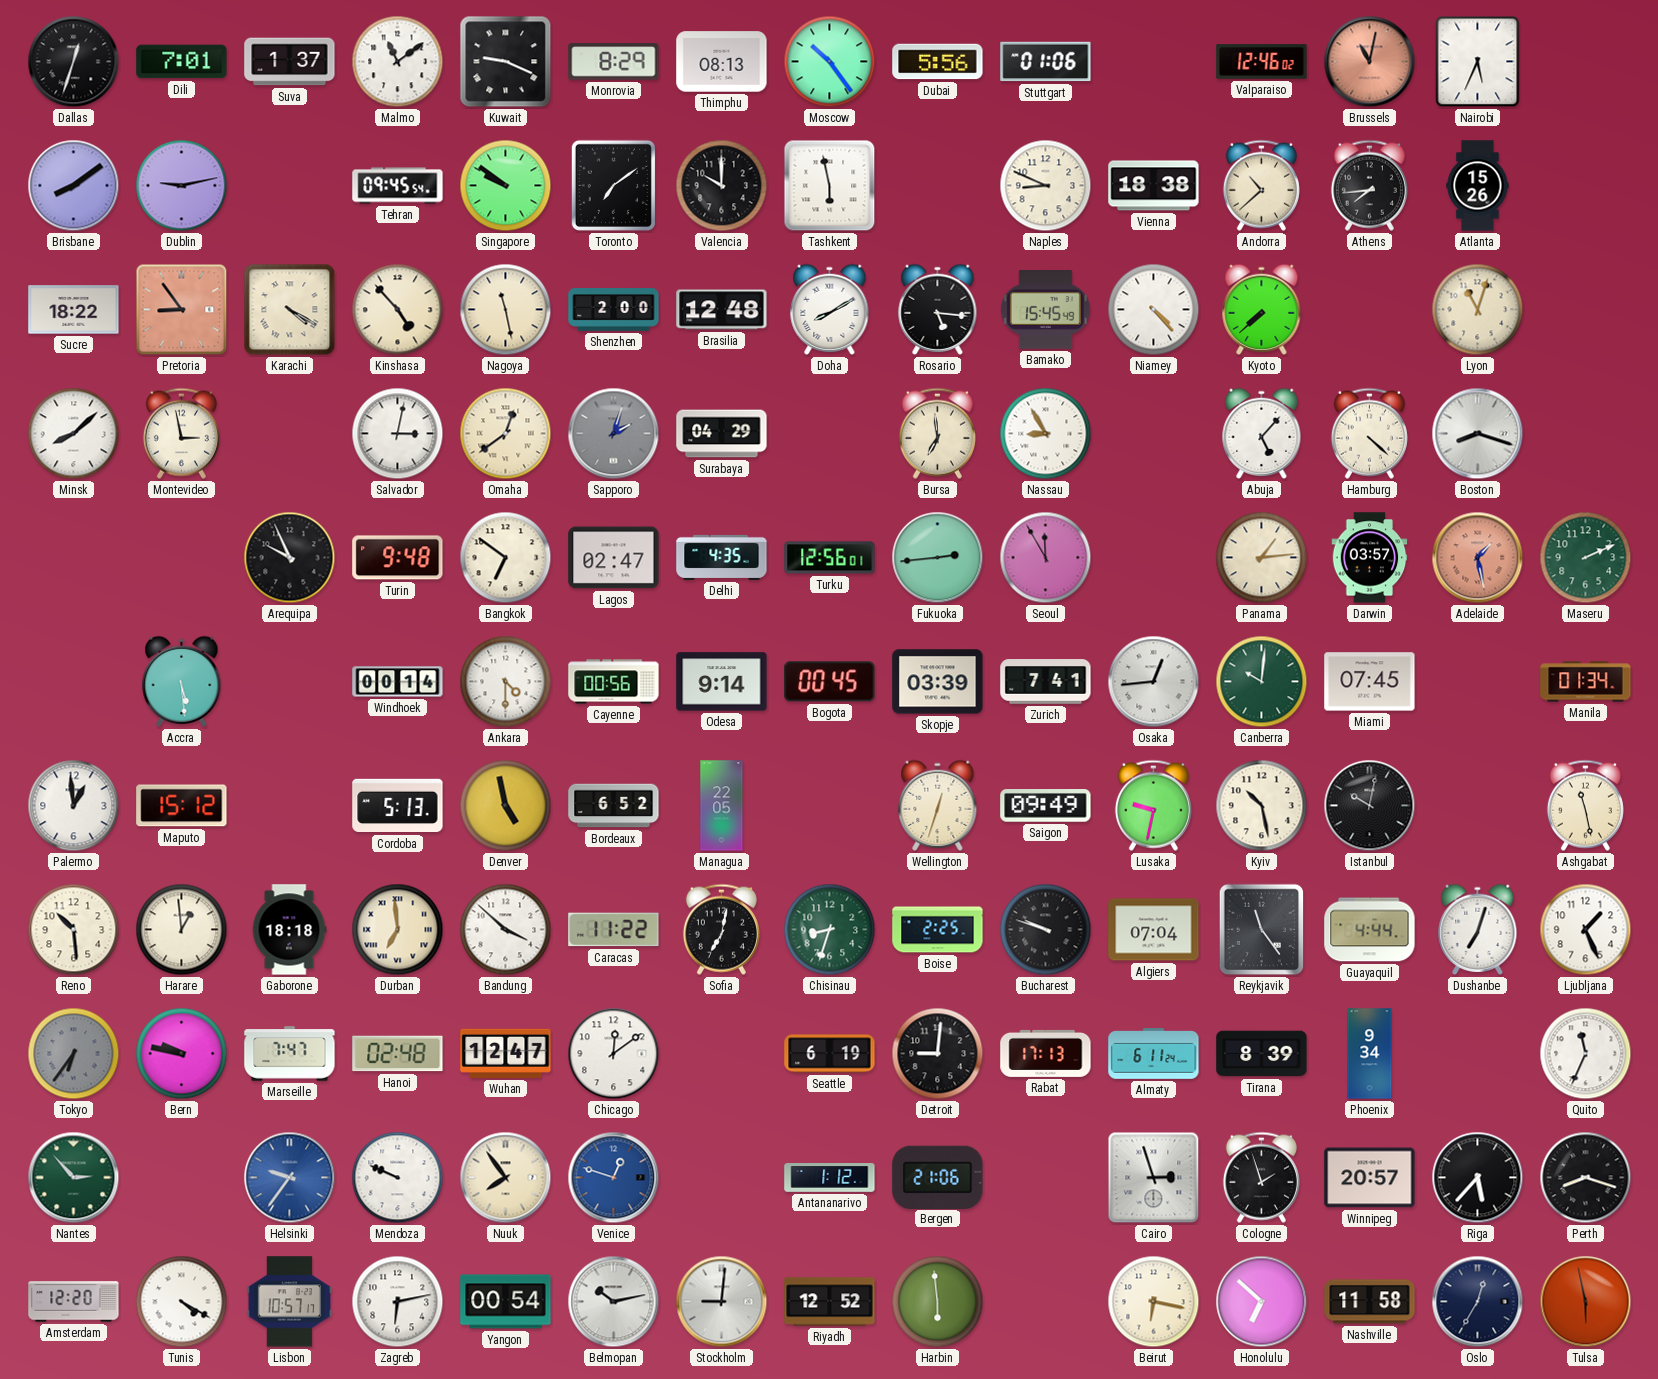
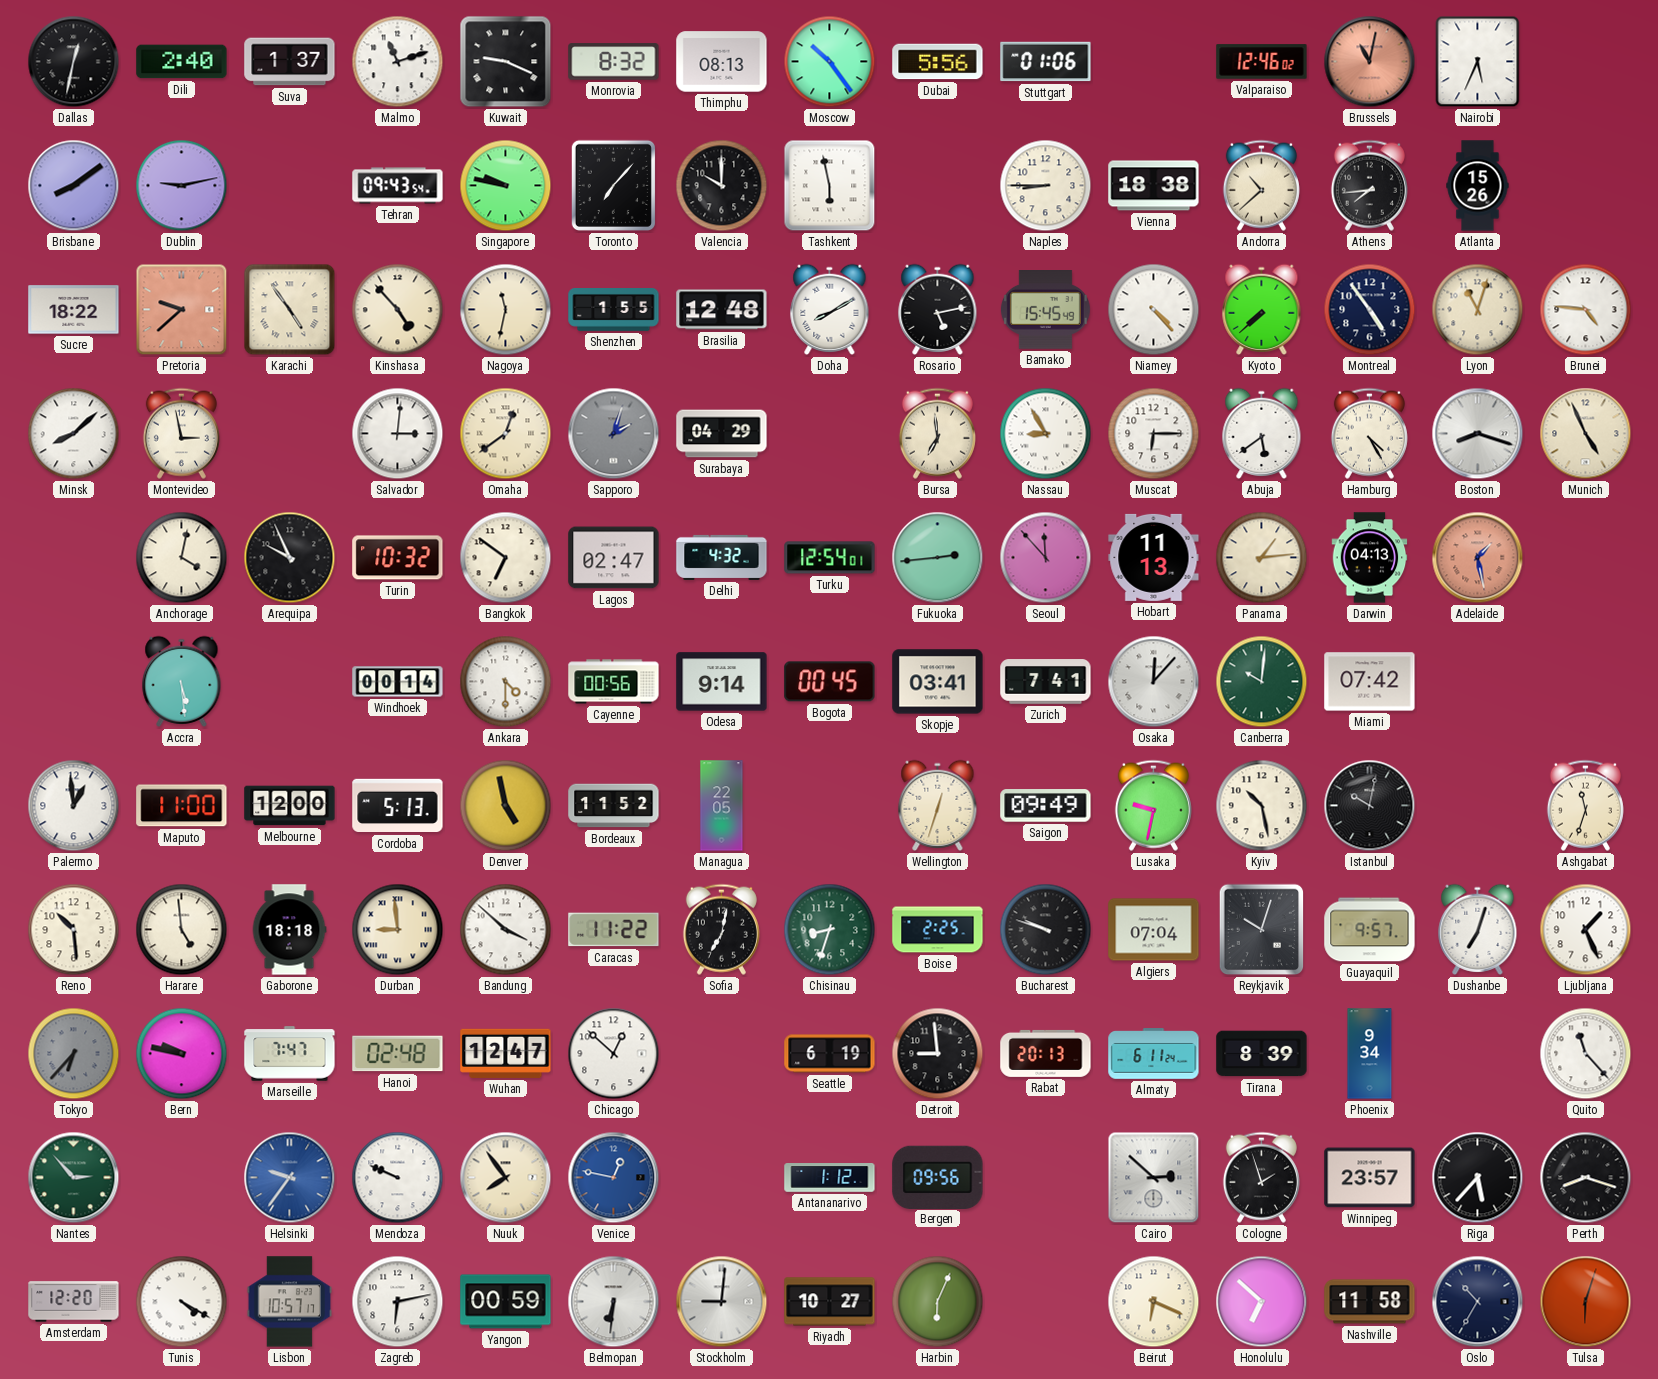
Dallas: 12:33 -> 12:32 (74, 62)
Dili: 7:01 -> 2:40 (182, 62)
Malmo: 11:09 -> 11:12 (398, 62)
Monrovia: 8:29 -> 8:32 (614, 62)
Tehran: 09:45 -> 09:43 (398, 186)
Singapore: 9:51 -> 9:47 (506, 186)
Toronto: 7:09 -> 7:07 (613, 185)
Naples: 8:49 -> 8:45 (1046, 186)
Pretoria: 8:54 -> 9:38 (182, 310)
Karachi: 4:20 -> 4:54 (290, 310)
Nagoya: 11:28 -> 11:32 (506, 310)
Shenzhen: 2:00 -> 1:55 (614, 310)
Rosario: 5:16 -> 5:13 (938, 309)
Montreal: none -> 4:54 (1370, 310)
Brunei: none -> 4:46 (1586, 310)
Salvador: 3:02 -> 3:01 (398, 434)
Muscat: none -> 6:15 (1154, 434)
Abuja: 5:07 -> 5:39 (1262, 433)
Hamburg: 4:22 -> 4:25 (1369, 433)
Munich: none -> 4:56 (1586, 434)
Anchorage: none -> 4:02 (182, 558)
Turin: 9:48 -> 10:32 (398, 558)
Delhi: 4:35 -> 4:32 (722, 557)
Turku: 12:56 -> 12:54 (830, 558)
Seoul: 11:55 -> 11:53 (1046, 558)
Hobart: none -> 11:13 (1154, 557)
Darwin: 03:57 -> 04:13 (1370, 558)
Maseru: 2:11 -> none (1586, 558)
Skopje: 03:39 -> 03:41 (938, 682)
Osaka: 12:44 -> 12:07 (1154, 682)
Miami: 07:45 -> 07:42 (1370, 682)
Manila: 01:34 -> none (1586, 682)
Maputo: 15:12 -> 11:00 (182, 806)
Melbourne: none -> 12:00 (290, 806)
Bordeaux: 6:52 -> 11:52 (614, 806)
Ashgabat: 11:28 -> 11:33 (1585, 805)
Harare: 12:59 -> 4:59 (182, 930)
Durban: 6:59 -> 8:59 (398, 930)
Reykjavik: 11:24 -> 10:03 (1262, 930)
Guayaquil: 4:44 -> 9:57 (1370, 930)
Tokyo: 6:36 -> 6:37 (74, 1054)
Chicago: 12:09 -> 12:52 (614, 1054)
Detroit: 9:01 -> 8:59 (938, 1054)
Rabat: 17:13 -> 20:13 (1046, 1053)
Quito: 11:34 -> 11:23 (1586, 1054)
Venice: 12:48 -> 12:47 (614, 1178)
Bergen: 21:06 -> 09:56 (938, 1177)
Cairo: 2:57 -> 2:52 (1154, 1178)
Winnipeg: 20:57 -> 23:57 (1370, 1178)
Yangon: 00:54 -> 00:59 (506, 1302)
Belmopan: 10:13 -> 6:31 (614, 1302)
Riyadh: 12:52 -> 10:27 (830, 1302)
Harbin: 5:59 -> 6:04 (938, 1302)
Beirut: 6:17 -> 6:19 (1154, 1302)
Oslo: 12:35 -> 10:35 (1478, 1302)
Tulsa: 5:58 -> 6:03 (1586, 1302)
